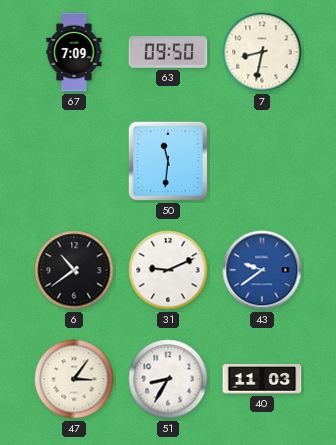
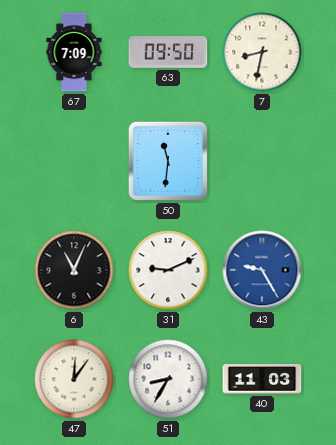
6: 10:39 -> 11:04 (74, 270)
43: 9:39 -> 9:25 (262, 270)
47: 3:06 -> 12:06 (74, 379)
